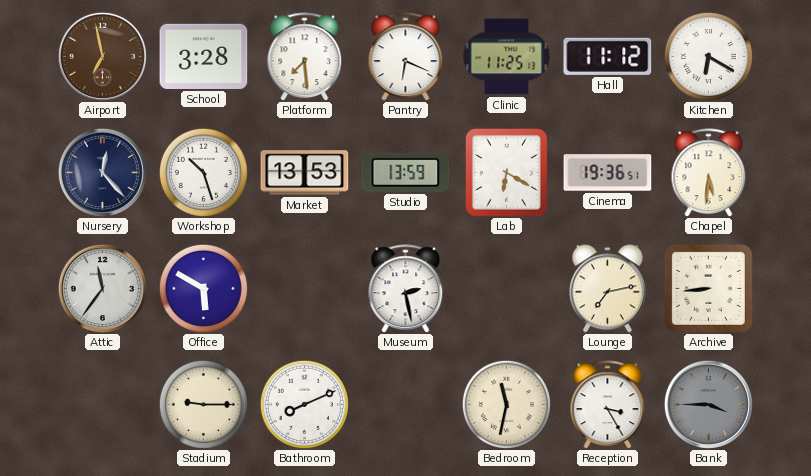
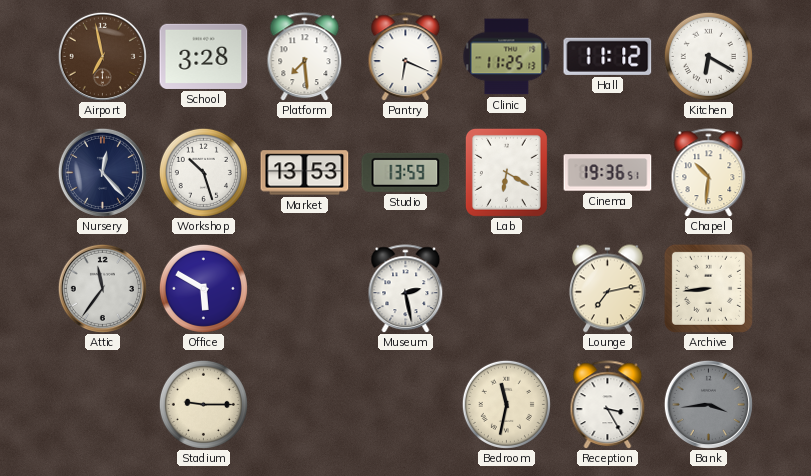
Chapel: 5:31 -> 10:31 (709, 173)
Bathroom: 8:11 -> none (304, 404)
Bank: 3:45 -> 3:44 (708, 404)
